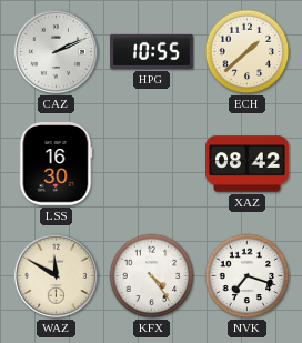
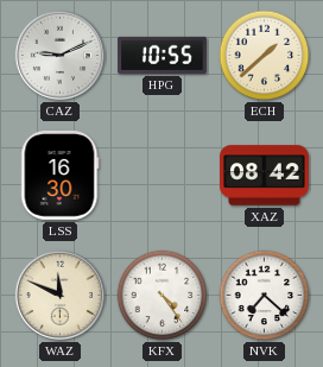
CAZ: 2:11 -> 9:11 (59, 55)
WAZ: 11:50 -> 11:49 (59, 295)
NVK: 7:18 -> 7:22 (265, 296)
